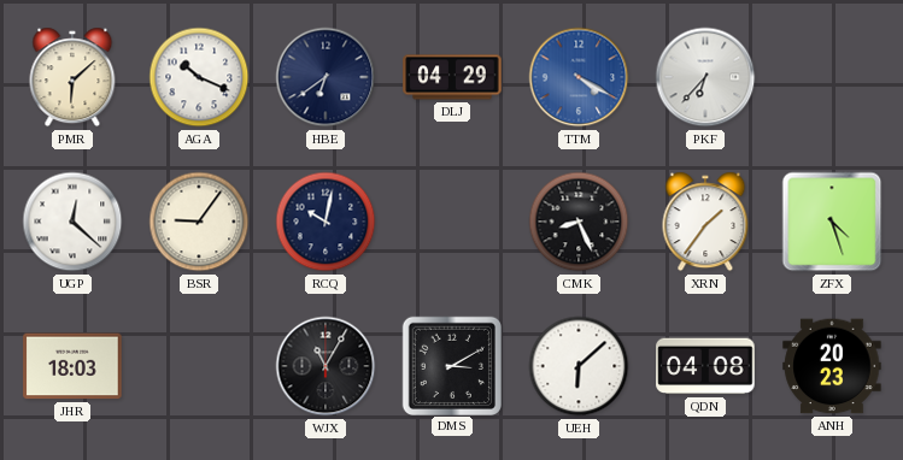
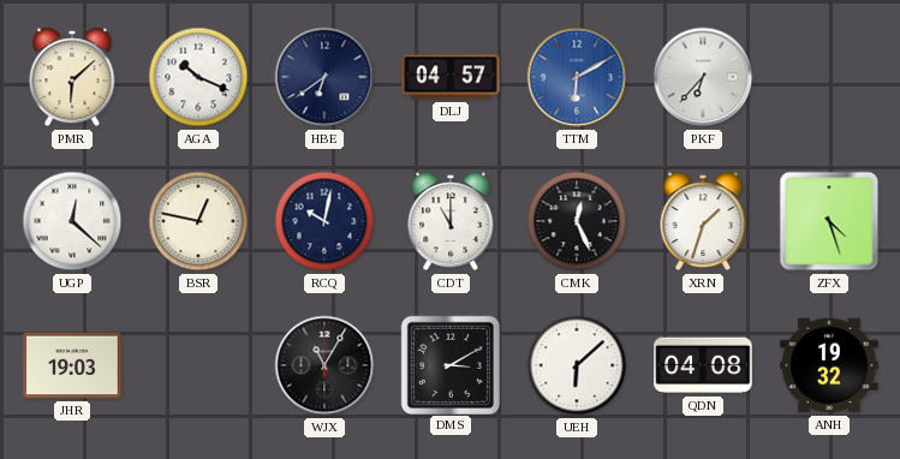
DLJ: 04:29 -> 04:57 (451, 77)
TTM: 4:20 -> 6:10 (577, 77)
BSR: 9:06 -> 12:47 (198, 221)
CDT: none -> 11:00 (451, 221)
CMK: 8:26 -> 12:26 (577, 221)
XRN: 1:36 -> 1:33 (703, 221)
JHR: 18:03 -> 19:03 (72, 365)
ANH: 20:23 -> 19:32 (829, 365)
